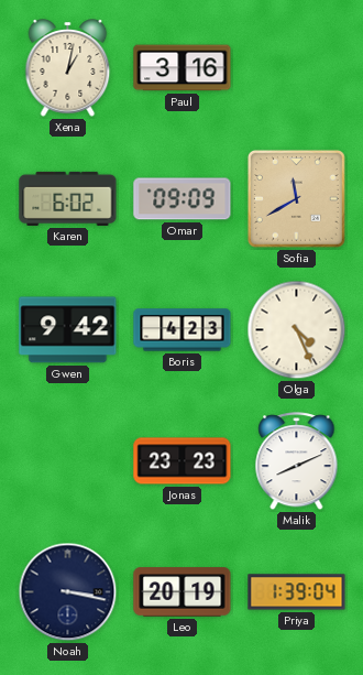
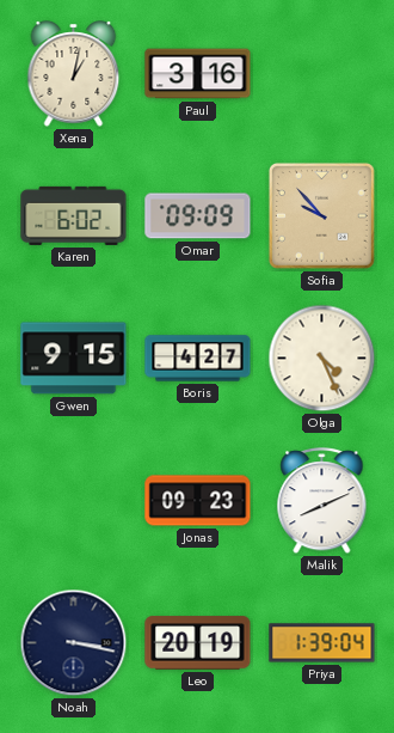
Sofia: 11:40 -> 9:53 (321, 215)
Gwen: 9:42 -> 9:15 (74, 359)
Boris: 4:23 -> 4:27 (198, 359)
Jonas: 23:23 -> 09:23 (198, 501)
